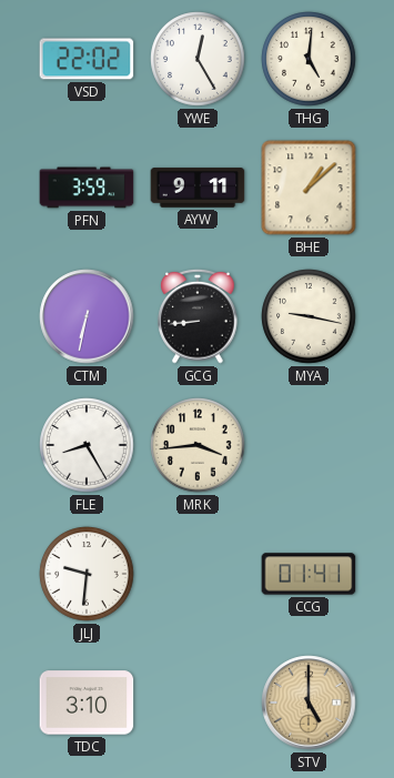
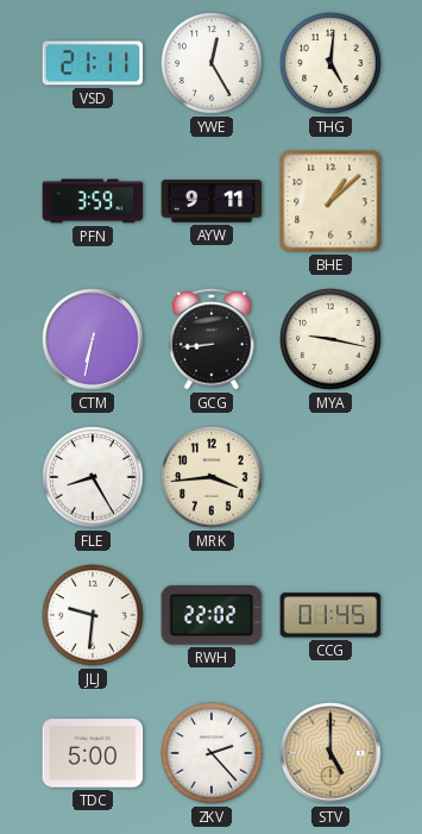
VSD: 22:02 -> 21:11 (93, 63)
RWH: none -> 22:02 (212, 615)
CCG: 01:41 -> 01:45 (330, 615)
TDC: 3:10 -> 5:00 (93, 753)
ZKV: none -> 2:23 (212, 753)
